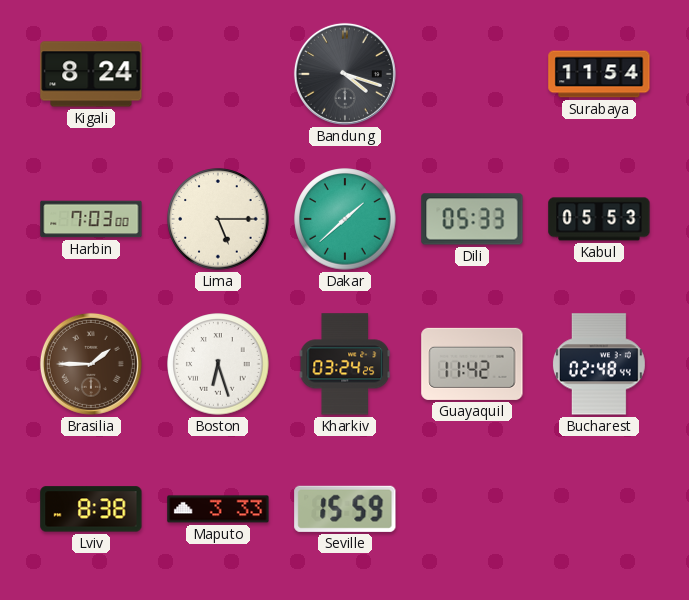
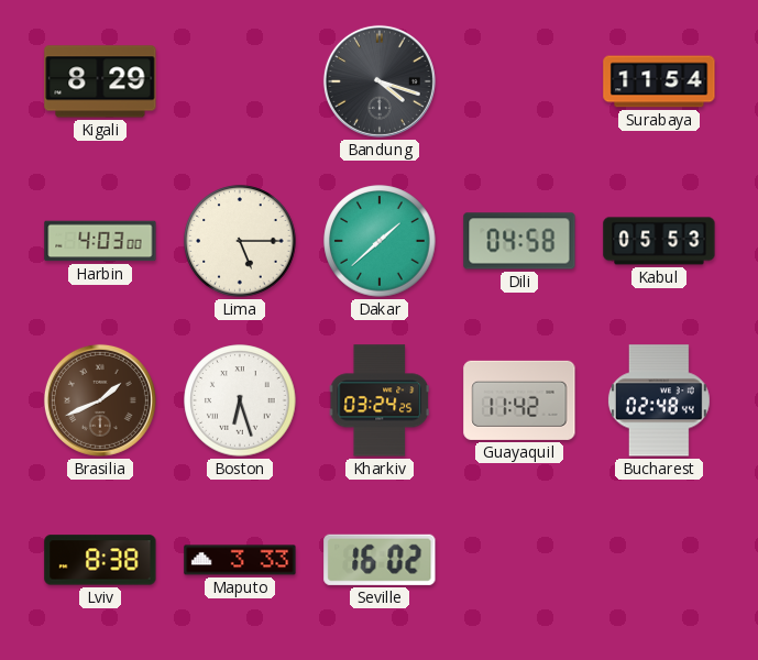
Kigali: 8:24 -> 8:29 (100, 81)
Harbin: 7:03 -> 4:03 (100, 241)
Dili: 05:33 -> 04:58 (519, 241)
Brasilia: 1:45 -> 1:41 (100, 400)
Seville: 15:59 -> 16:02 (380, 560)
